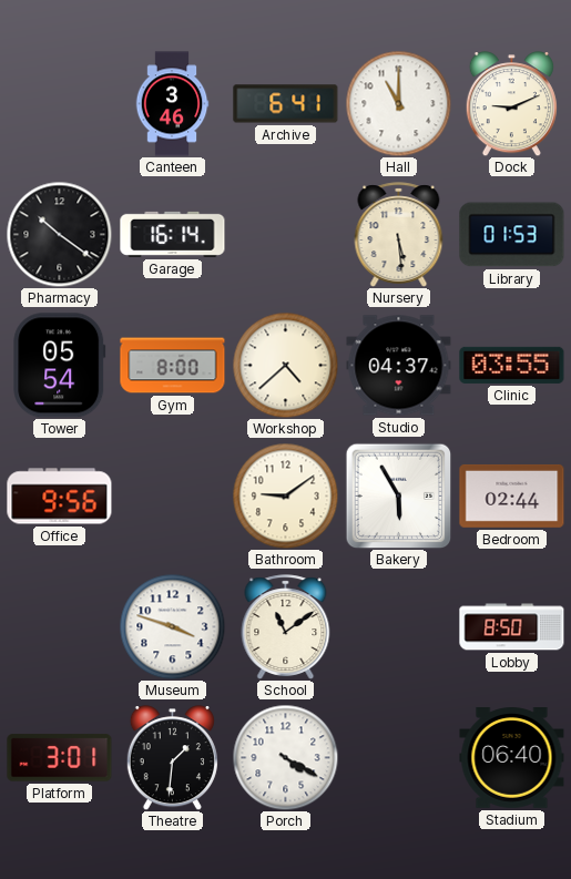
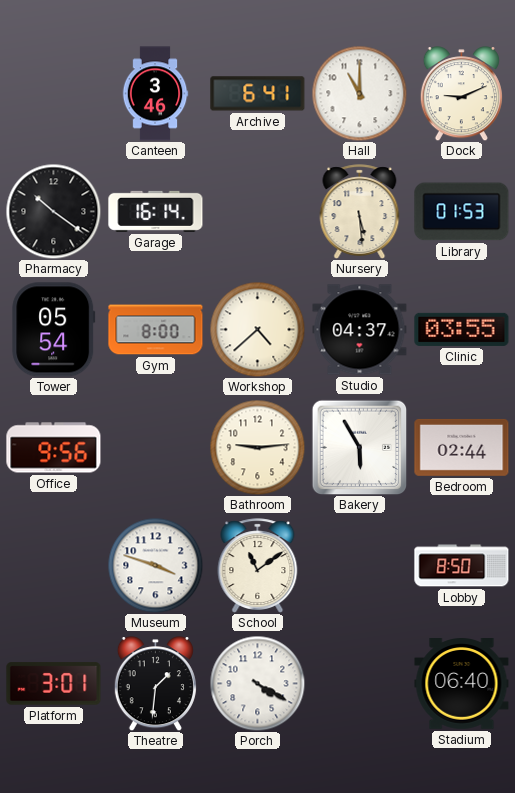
Bathroom: 9:09 -> 9:14 (257, 447)
